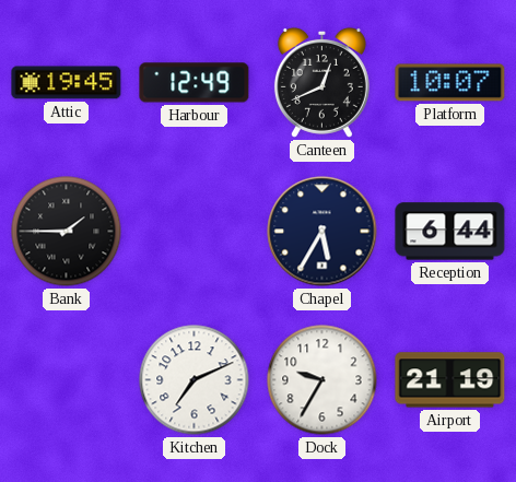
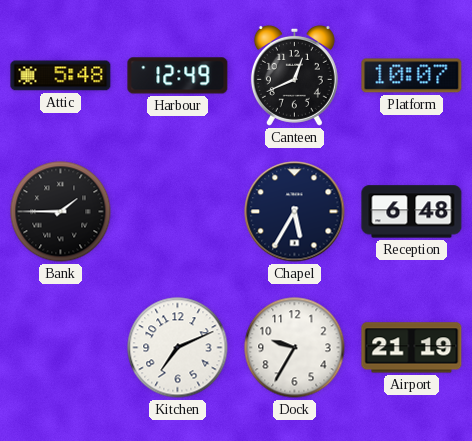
Attic: 19:45 -> 5:48 (61, 76)
Reception: 6:44 -> 6:48 (412, 212)
